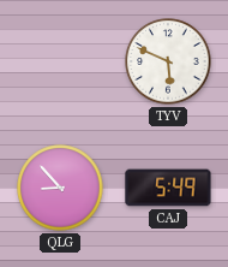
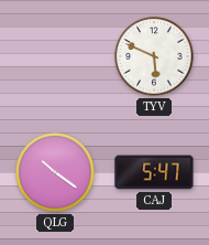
QLG: 8:53 -> 10:21 (55, 172)
CAJ: 5:49 -> 5:47 (154, 172)
